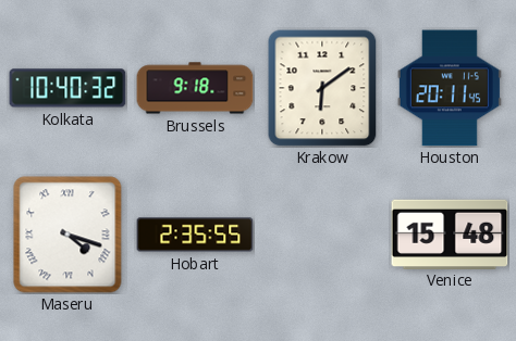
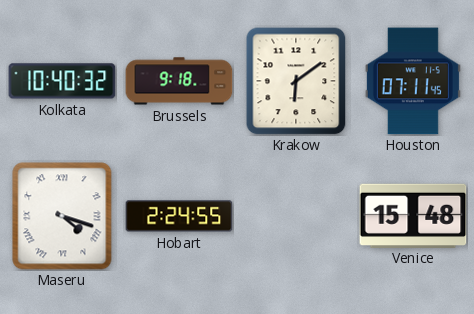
Houston: 20:11 -> 07:11 (413, 81)
Hobart: 2:35 -> 2:24 (179, 216)
